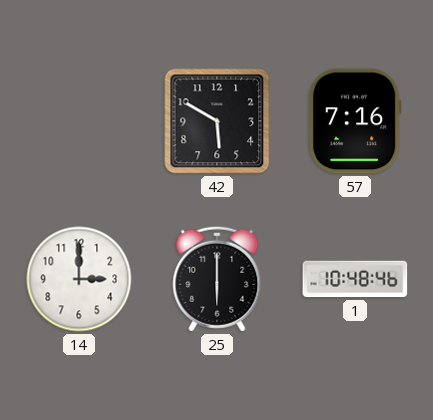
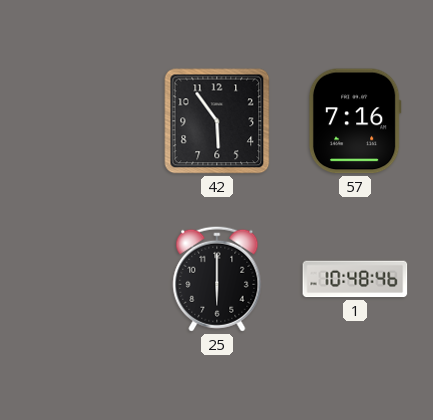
42: 5:50 -> 5:54 (217, 121)
14: 3:00 -> none (79, 279)
